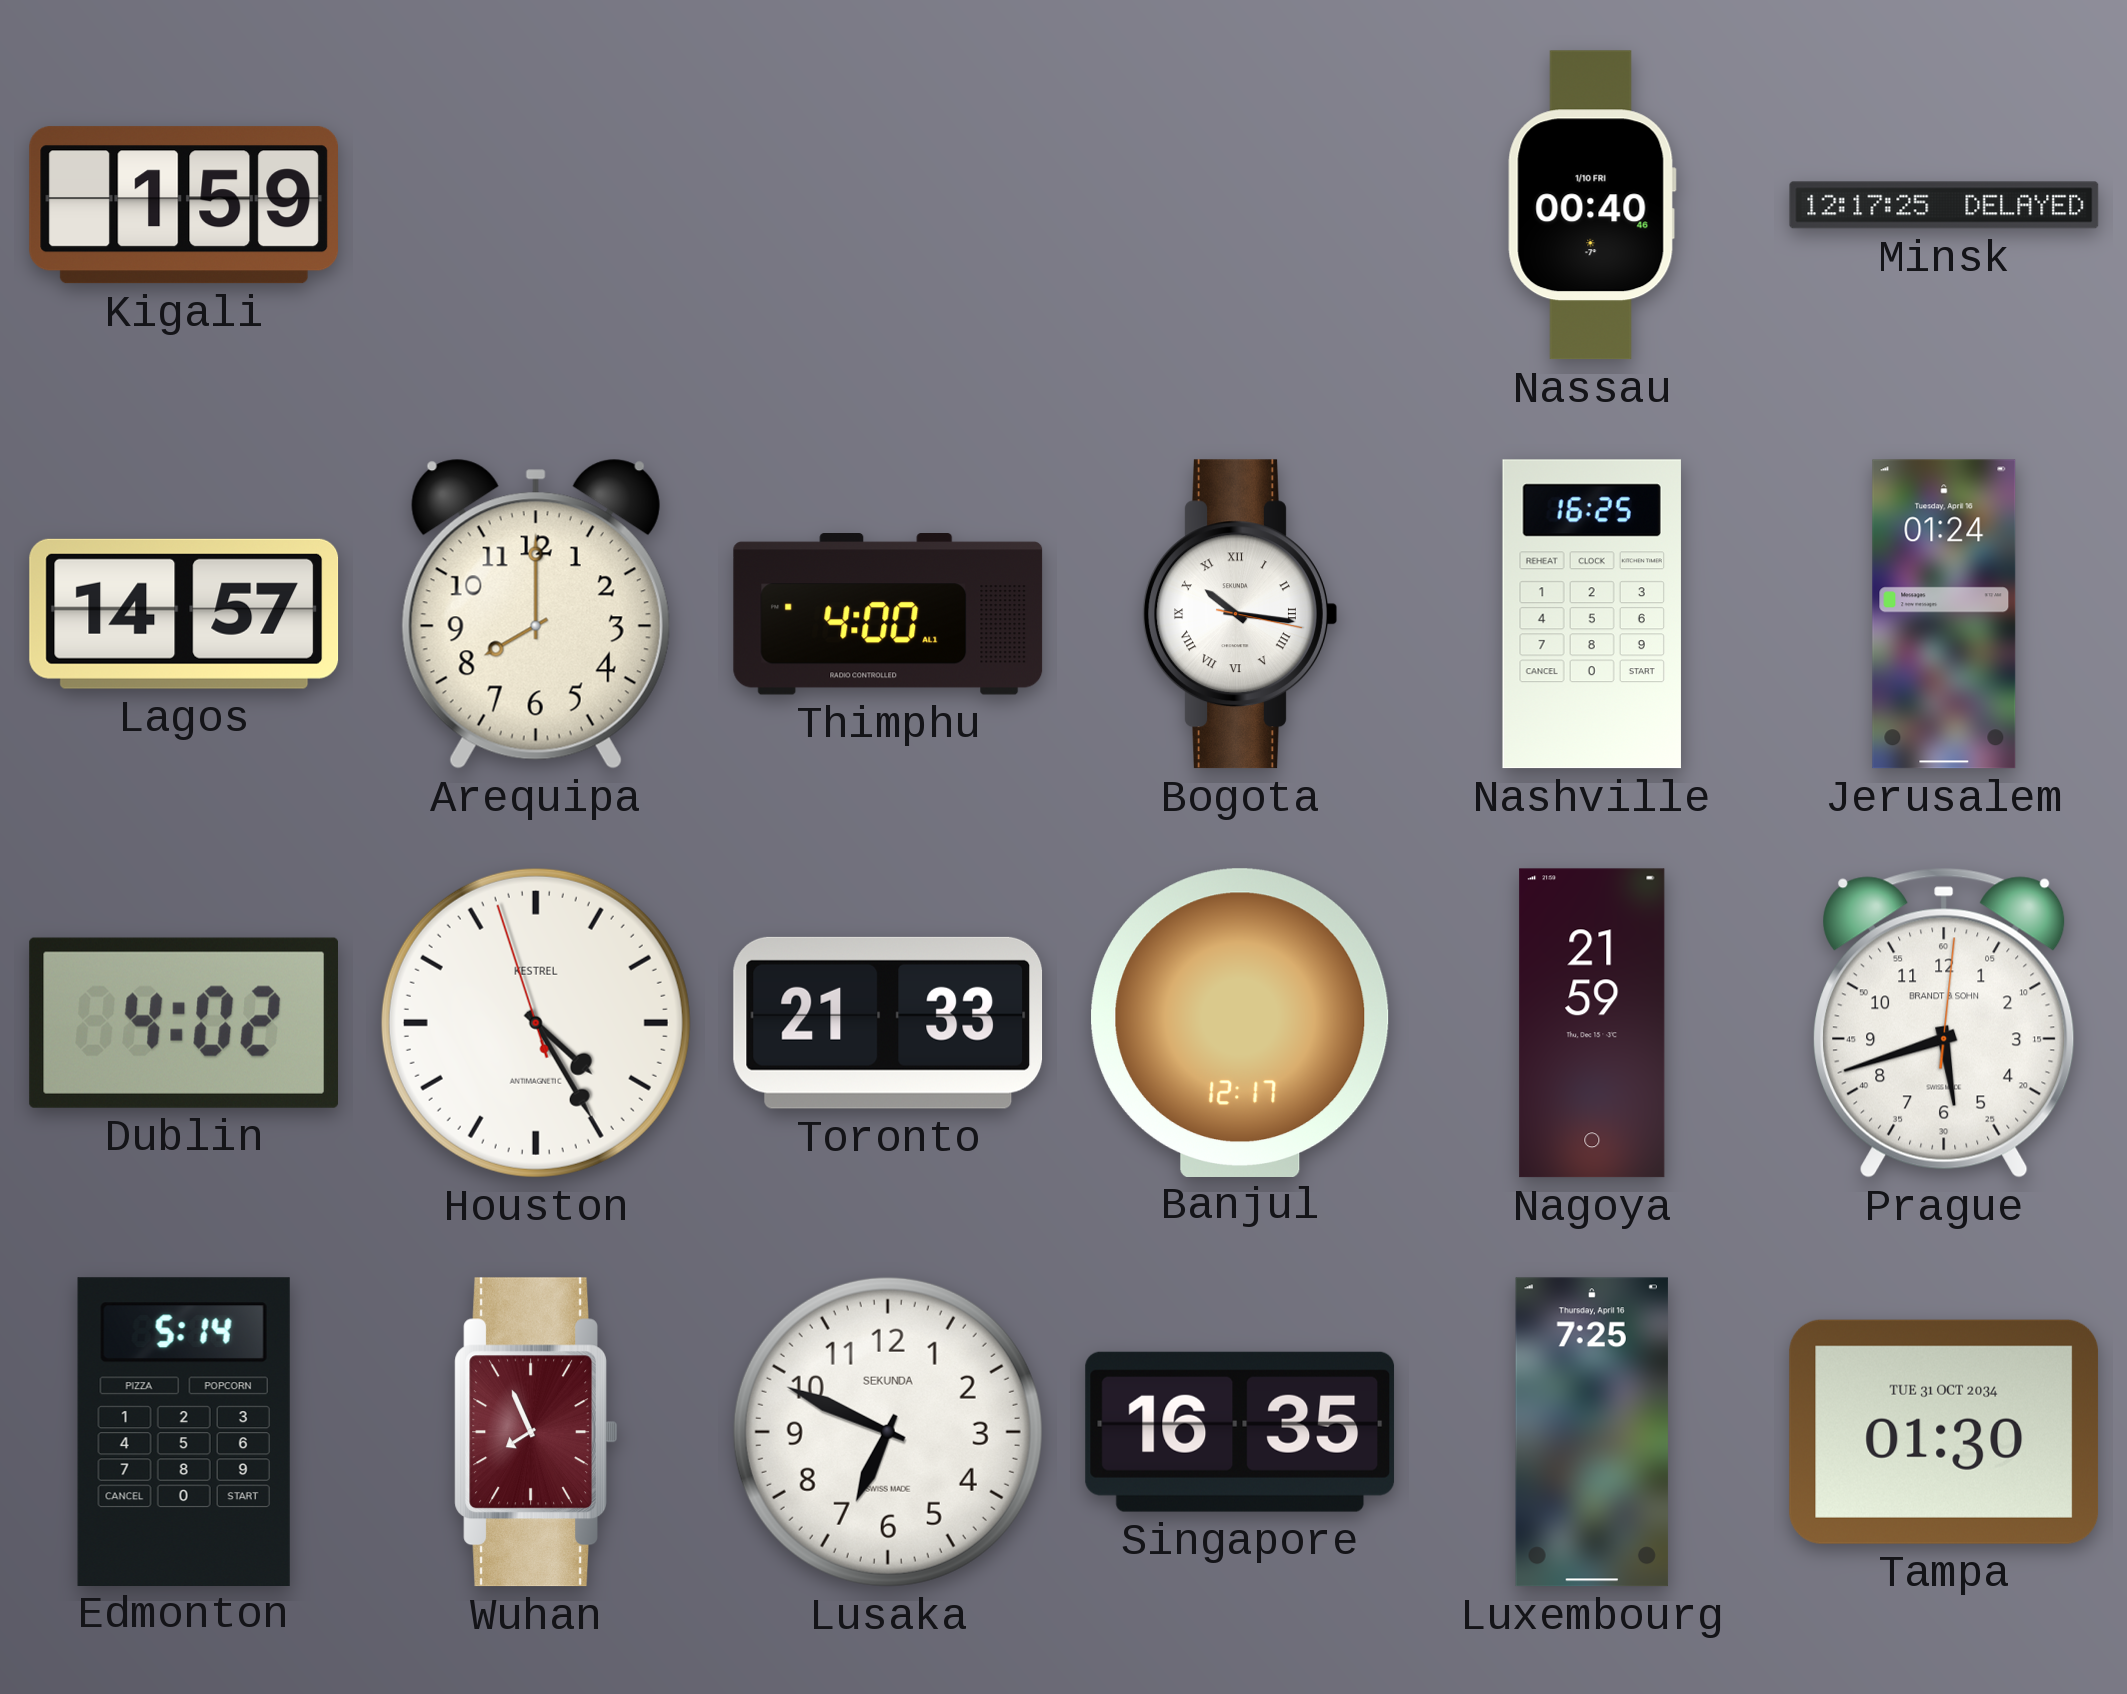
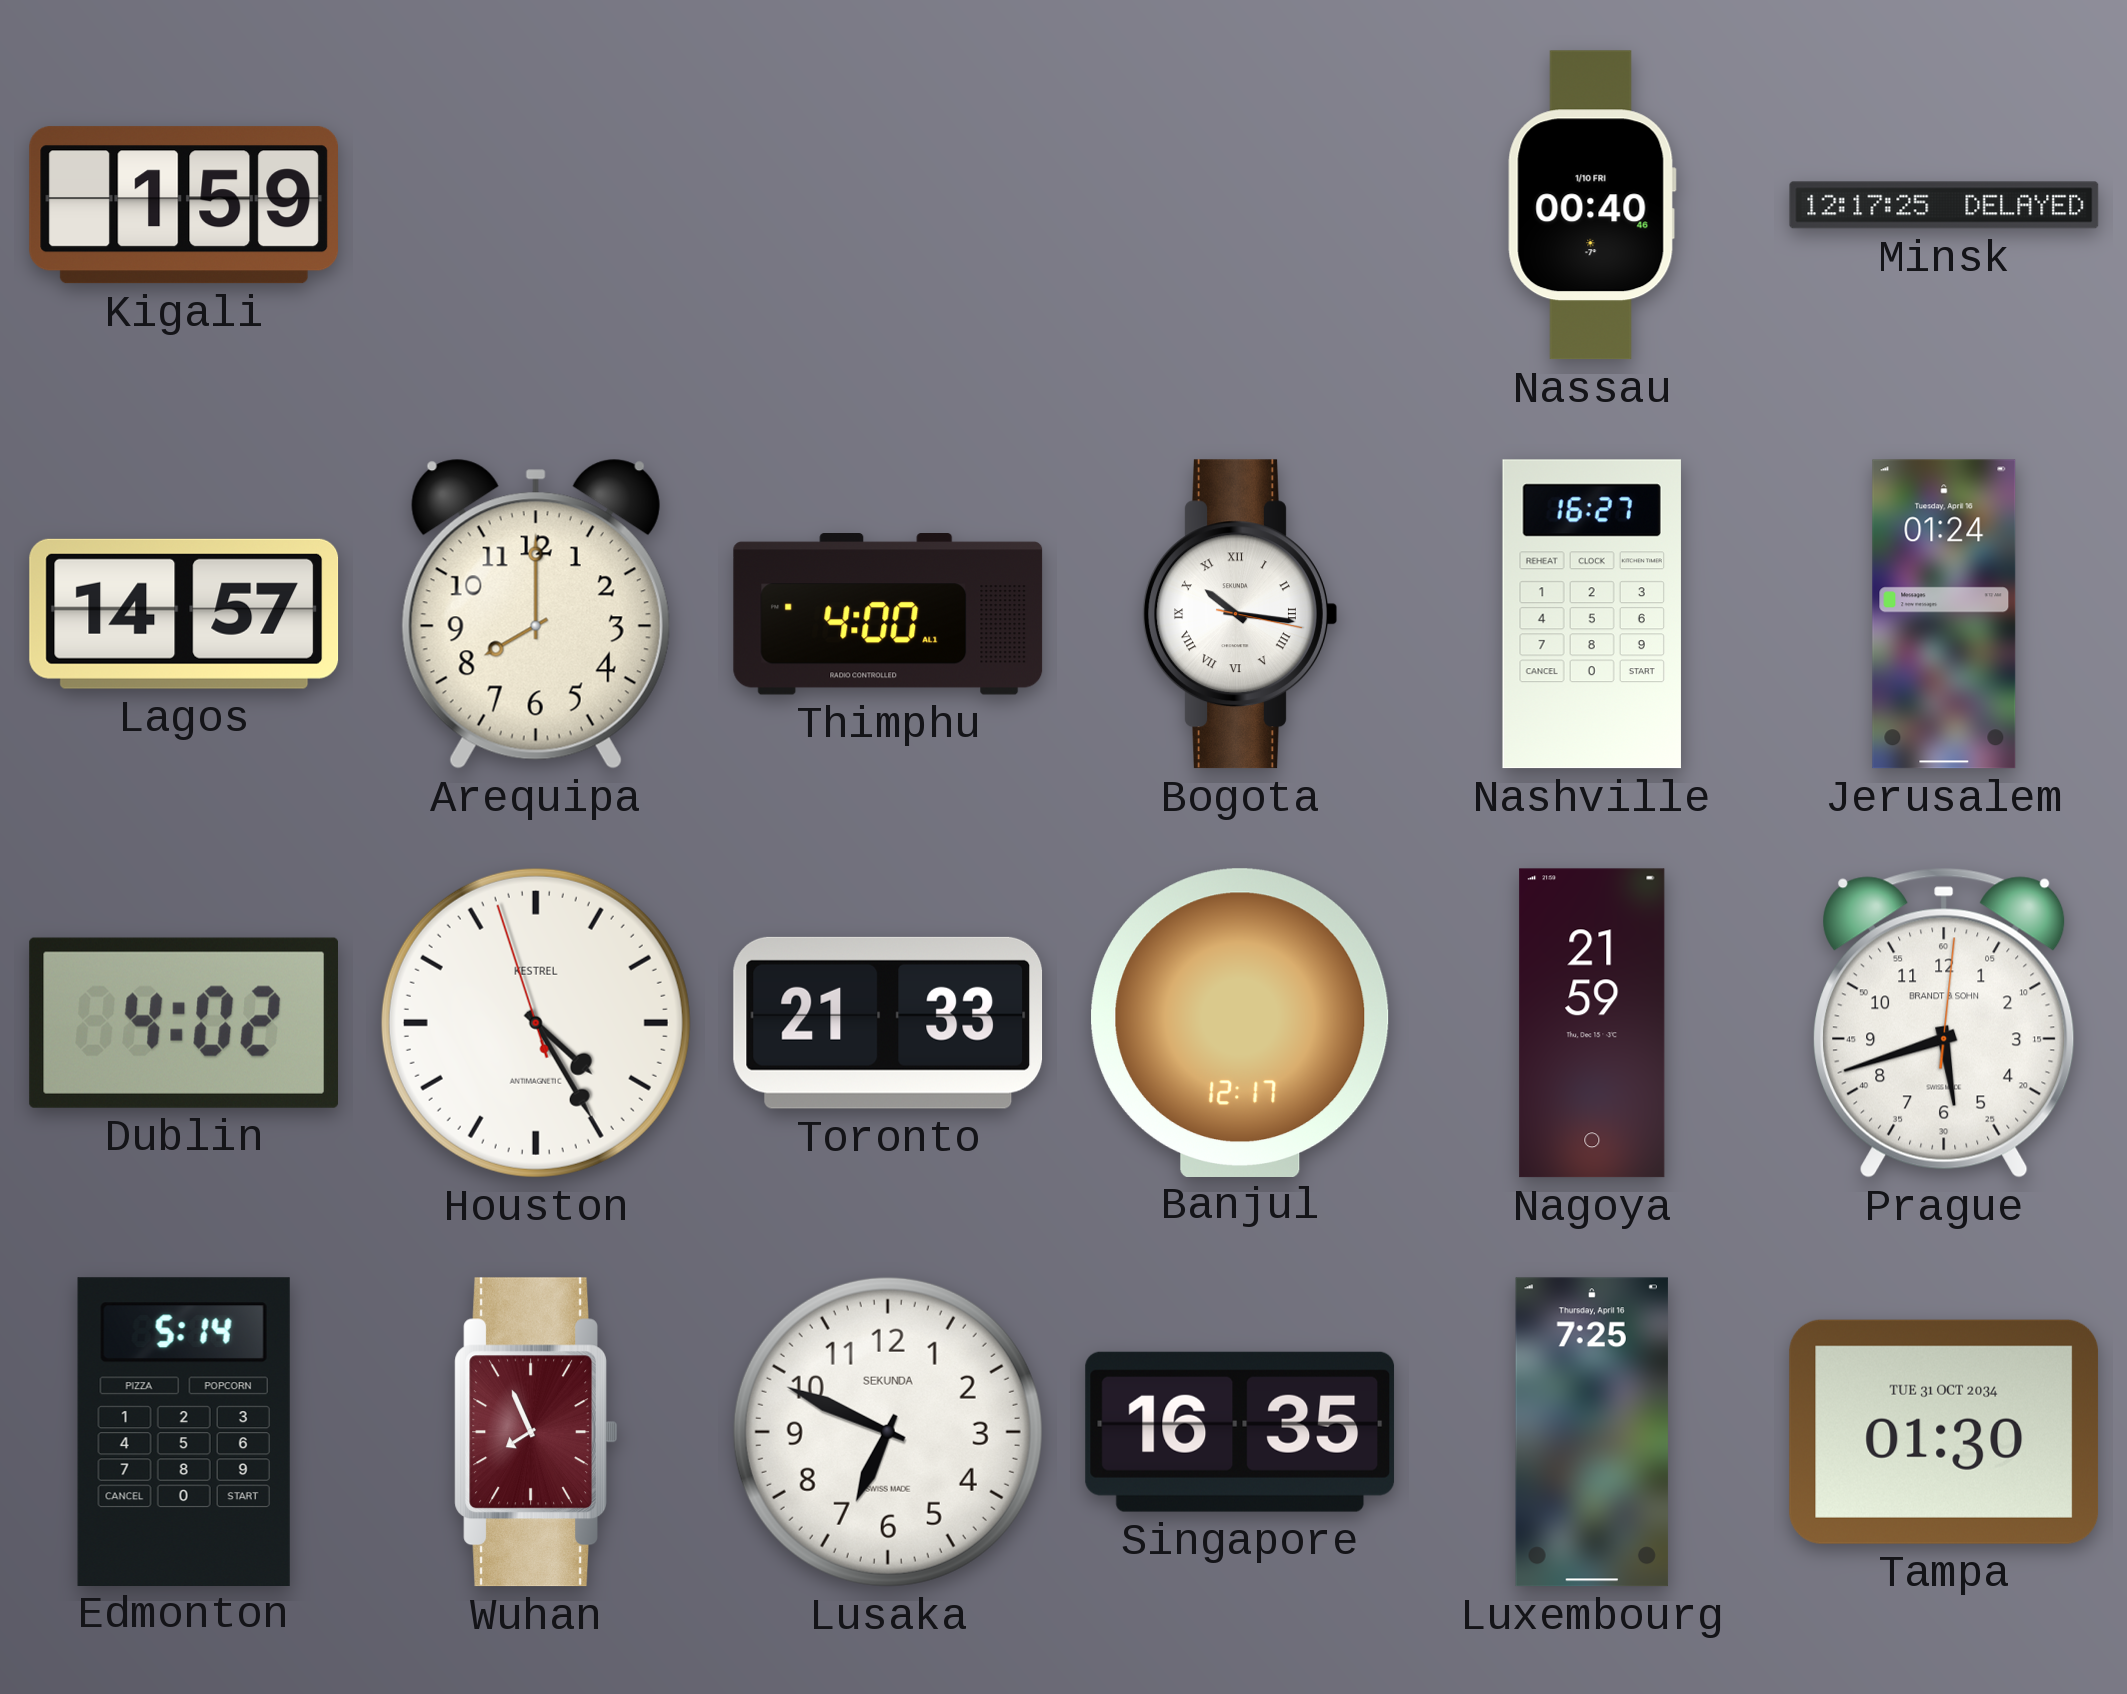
Nashville: 16:25 -> 16:27 (1592, 614)
